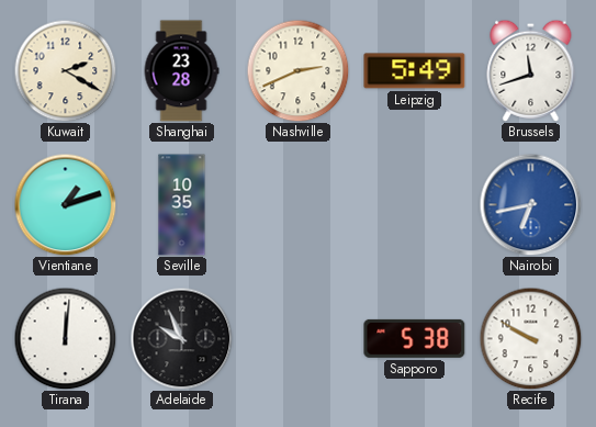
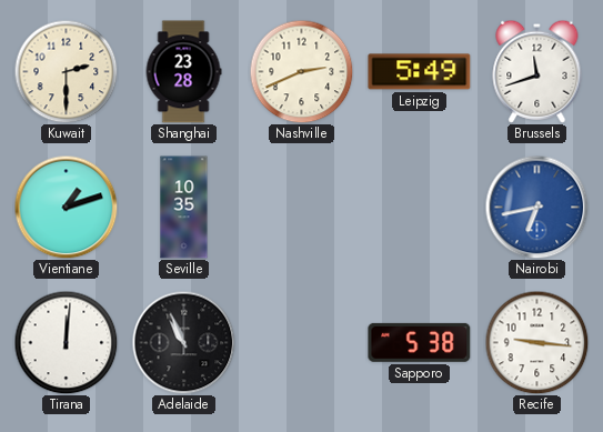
Kuwait: 2:20 -> 2:30 (66, 71)
Adelaide: 9:56 -> 10:56 (183, 342)
Recife: 9:50 -> 9:16 (536, 342)
